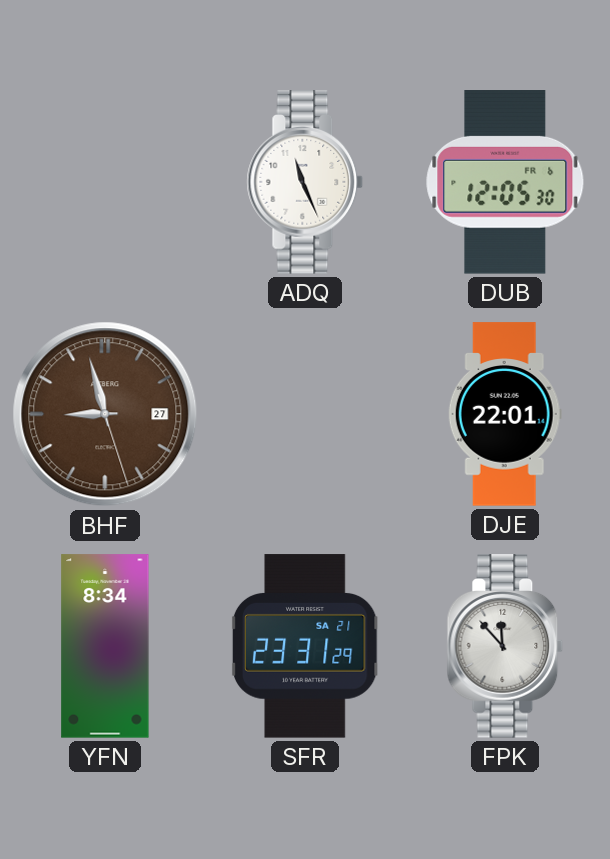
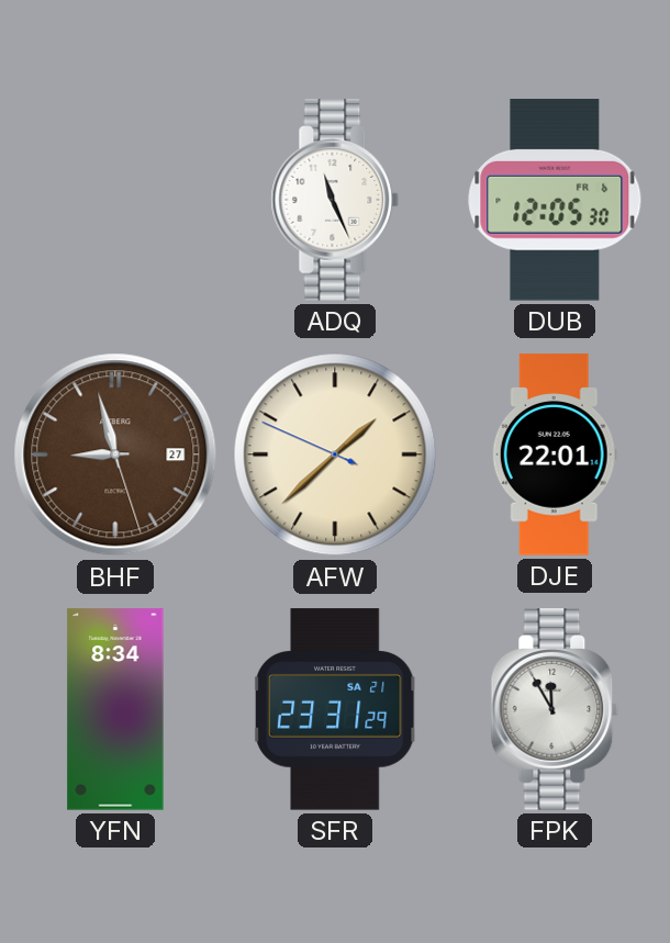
AFW: none -> 1:37 (335, 454)
FPK: 11:53 -> 11:55 (555, 709)
